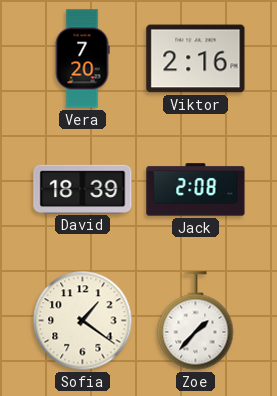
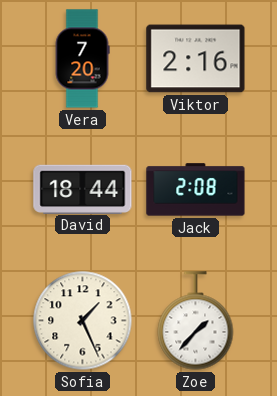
David: 18:39 -> 18:44 (83, 189)
Sofia: 1:21 -> 1:26 (83, 321)
